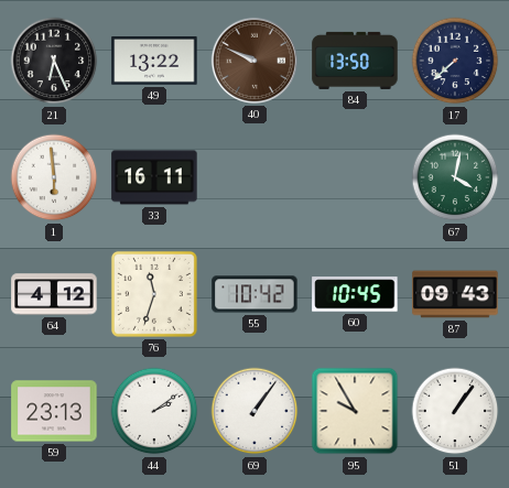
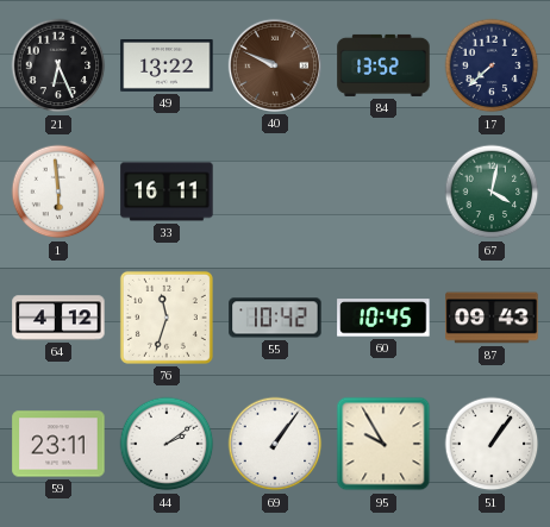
84: 13:50 -> 13:52 (383, 65)
59: 23:13 -> 23:11 (58, 444)
